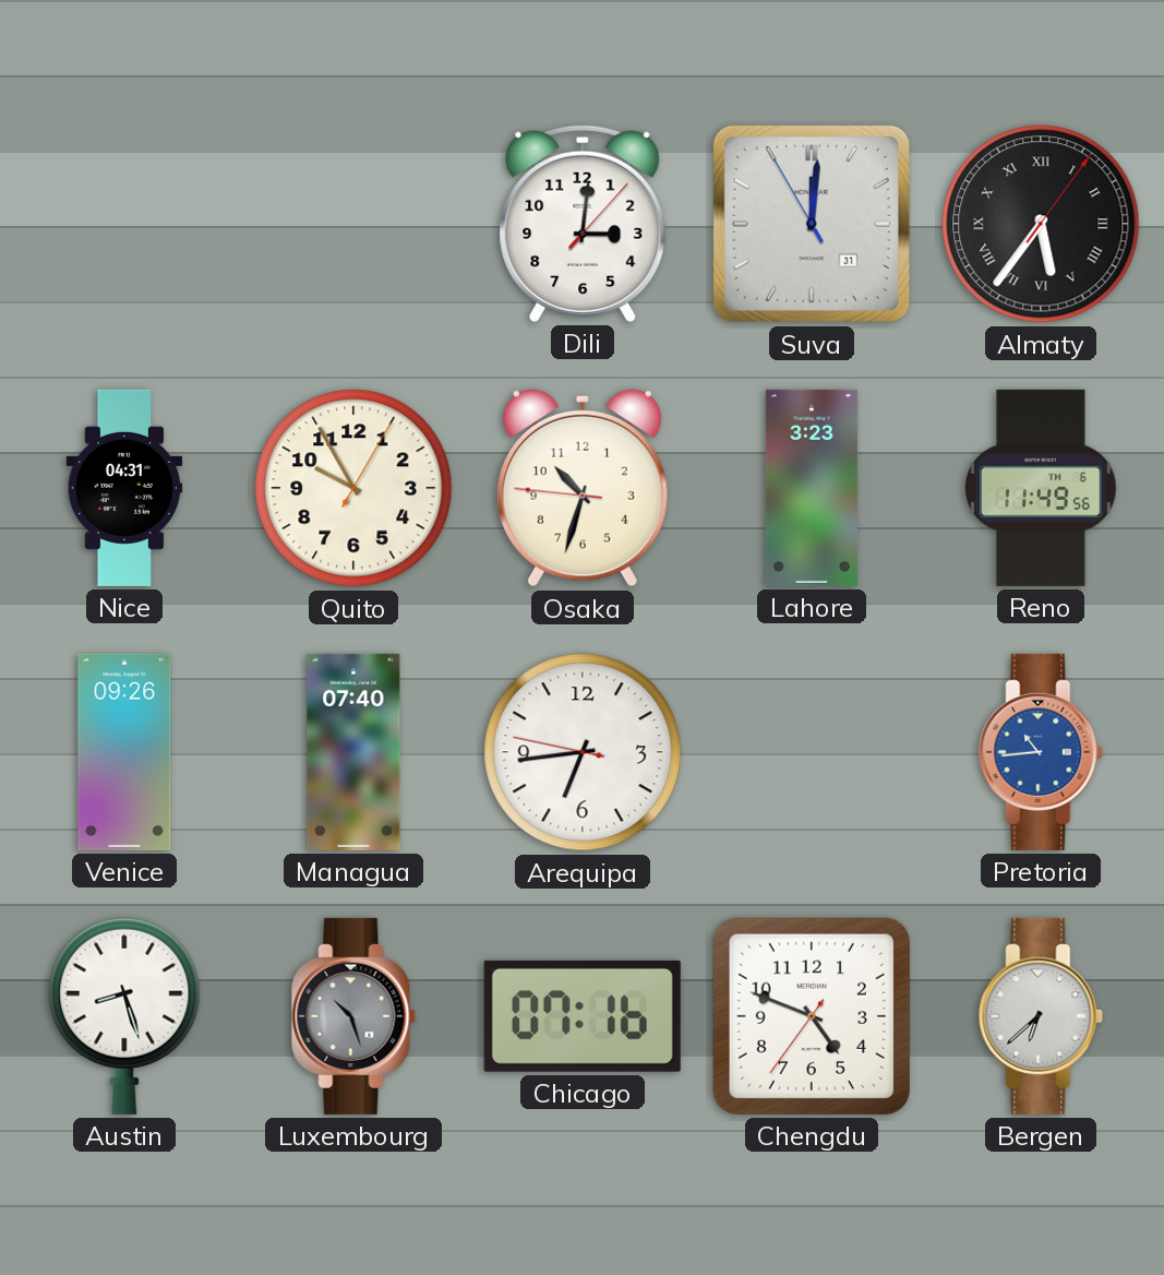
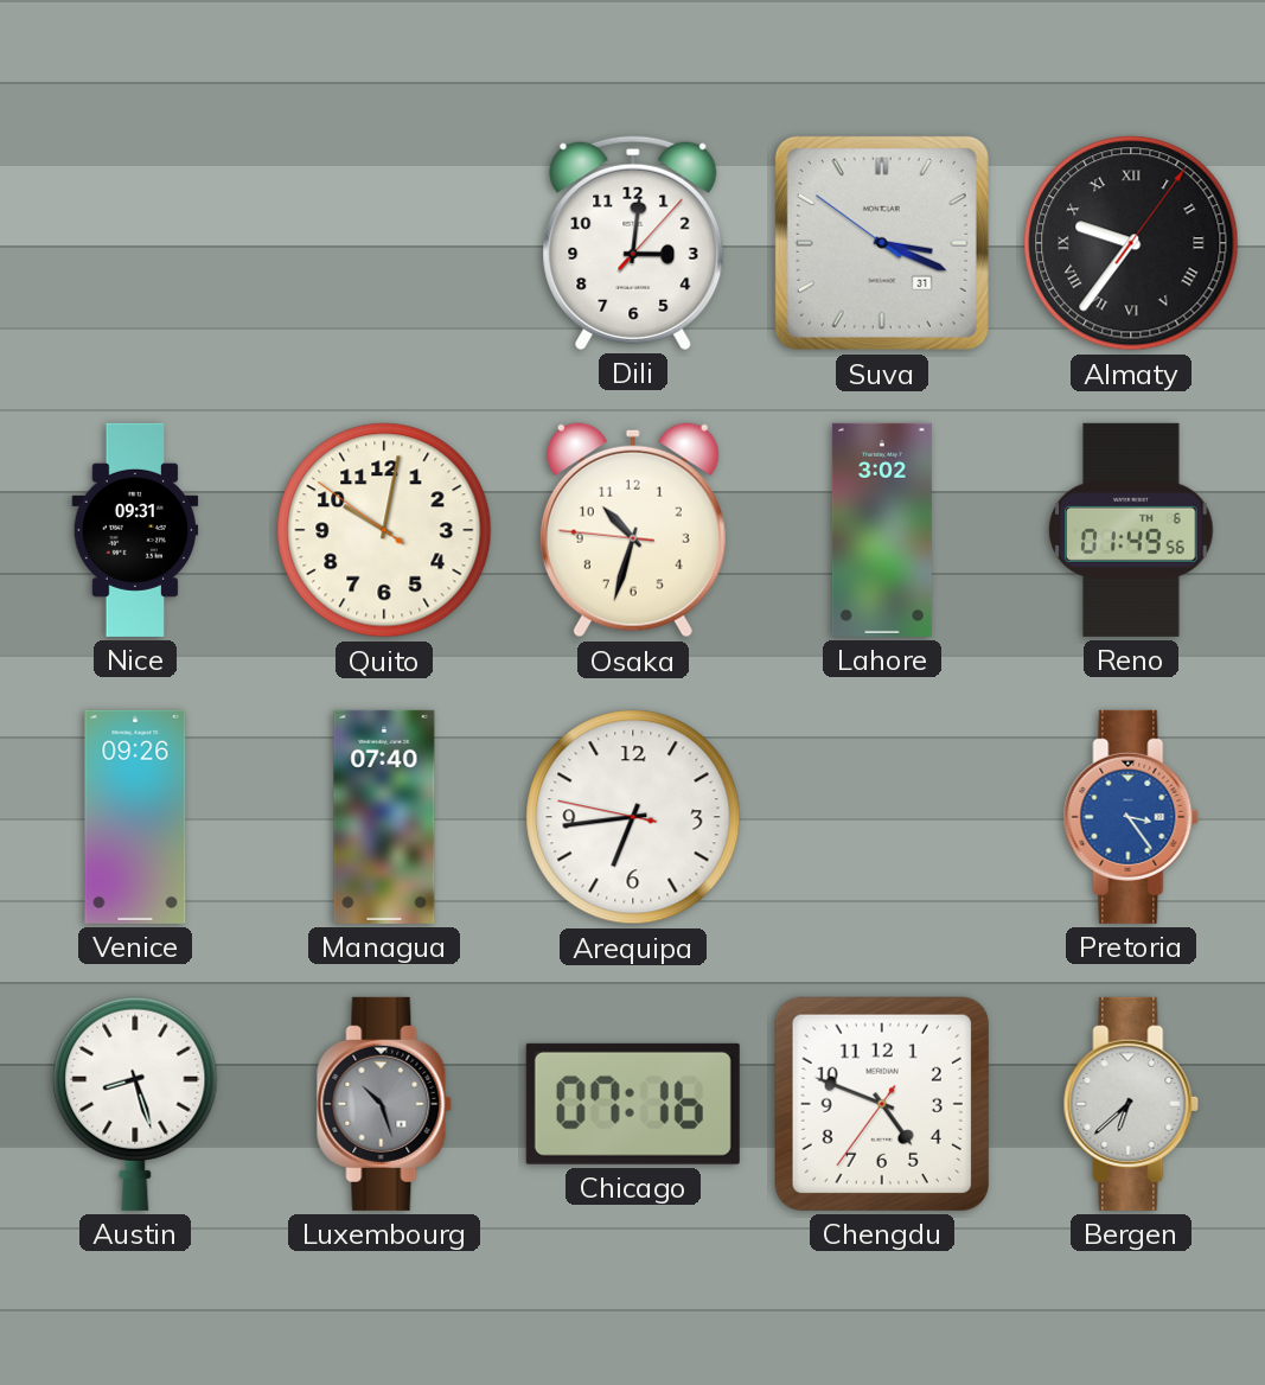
Suva: 12:00 -> 3:18 (882, 243)
Almaty: 5:36 -> 9:36 (1131, 243)
Nice: 04:31 -> 09:31 (135, 530)
Quito: 9:55 -> 10:01 (384, 530)
Lahore: 3:23 -> 3:02 (882, 530)
Reno: 11:49 -> 01:49 (1131, 530)
Pretoria: 10:44 -> 3:24 (1131, 817)
